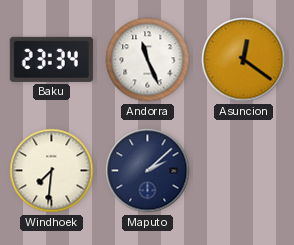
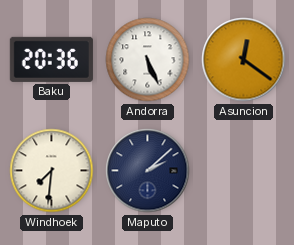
Baku: 23:34 -> 20:36 (51, 59)
Andorra: 11:26 -> 5:26 (148, 60)
